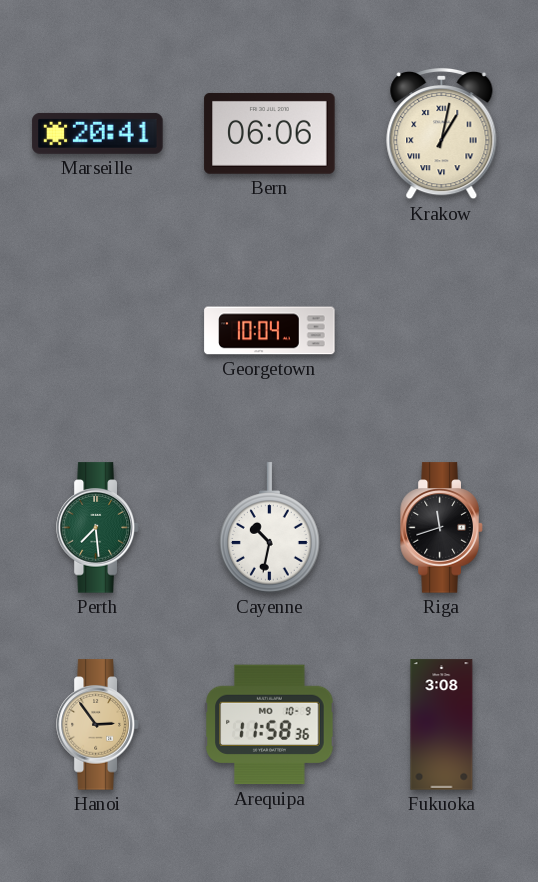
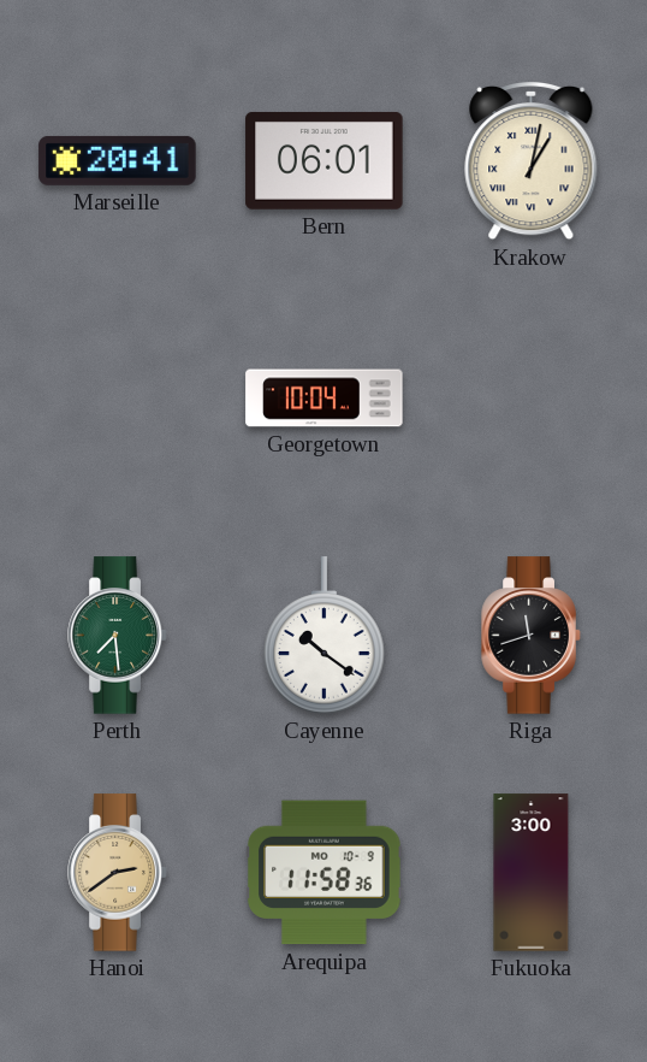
Bern: 06:06 -> 06:01 (325, 160)
Cayenne: 10:32 -> 10:21 (323, 636)
Hanoi: 2:54 -> 2:39 (118, 873)
Fukuoka: 3:08 -> 3:00 (532, 873)
